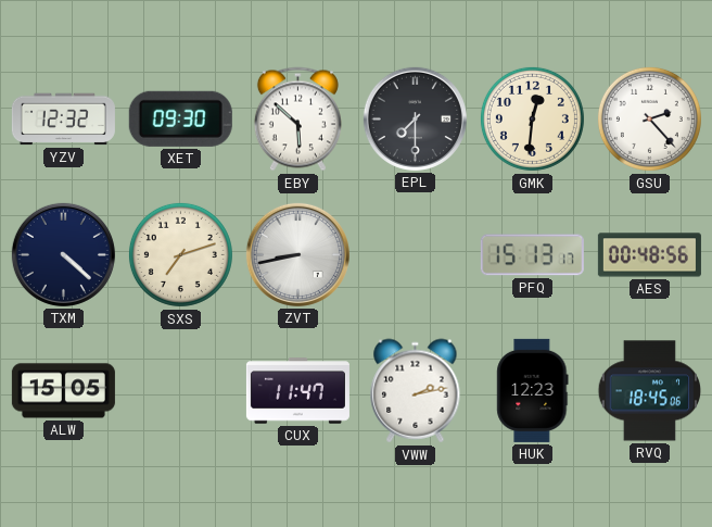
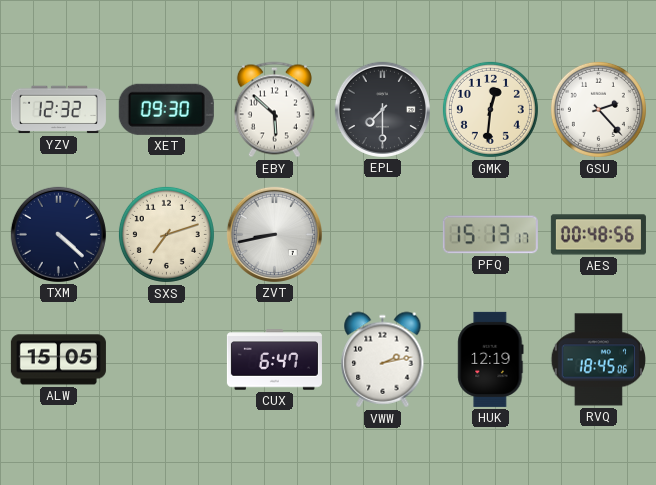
CUX: 11:47 -> 6:47 (274, 360)
HUK: 12:23 -> 12:19 (491, 359)
